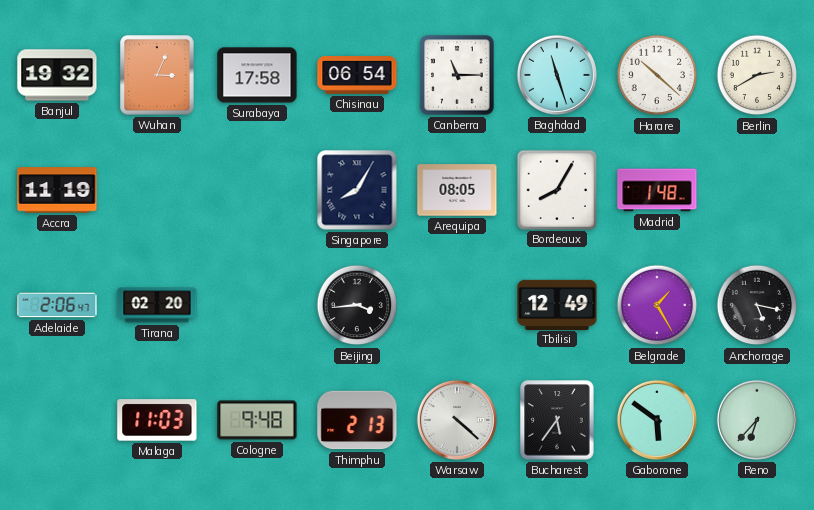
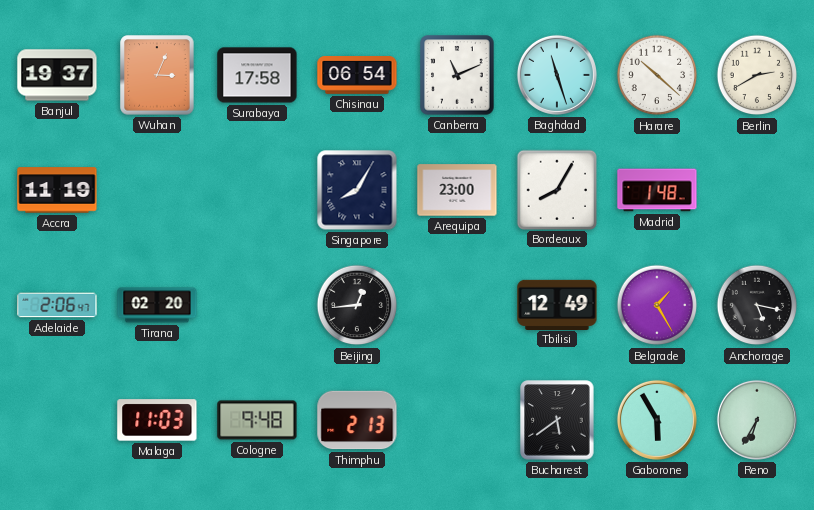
Banjul: 19:32 -> 19:37 (57, 75)
Canberra: 11:15 -> 11:11 (457, 75)
Arequipa: 08:05 -> 23:00 (457, 190)
Beijing: 3:44 -> 12:44 (357, 305)
Warsaw: 4:22 -> none (457, 420)
Bucharest: 5:36 -> 5:39 (557, 420)
Gaborone: 5:51 -> 5:55 (657, 420)
Reno: 6:37 -> 6:35 (757, 420)
